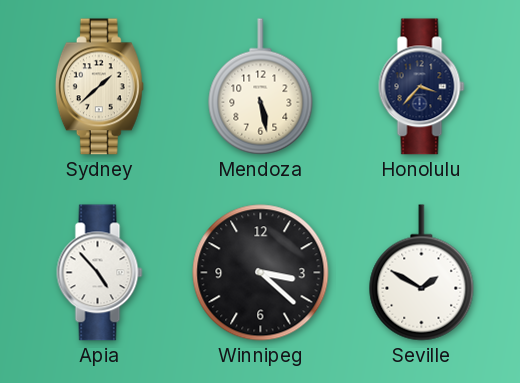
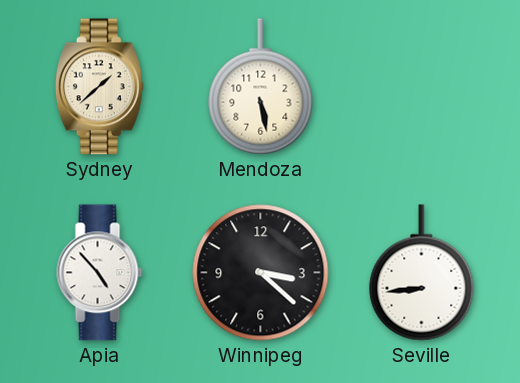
Honolulu: 3:37 -> none (422, 87)
Seville: 1:50 -> 8:44 (422, 273)
